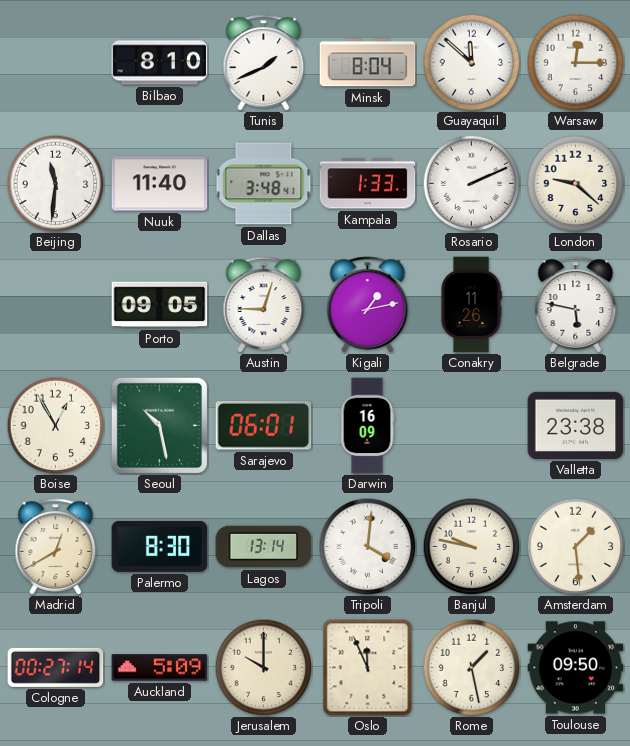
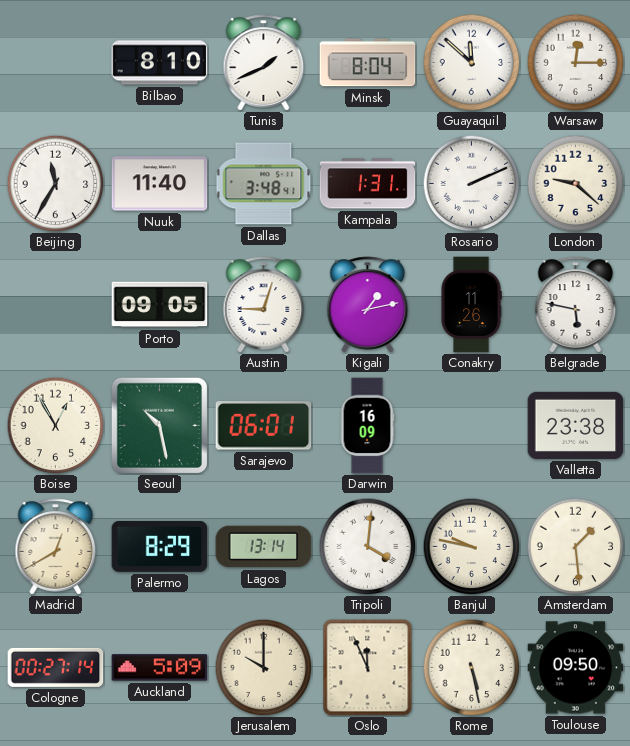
Beijing: 11:31 -> 11:35 (55, 183)
Kampala: 1:33 -> 1:31 (368, 184)
Palermo: 8:30 -> 8:29 (160, 546)
Rome: 1:28 -> 5:28 (471, 667)
